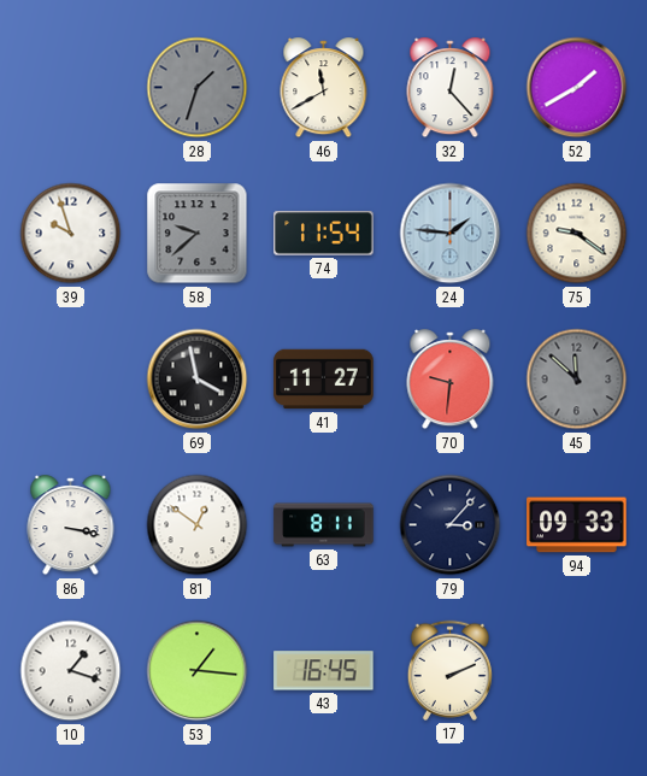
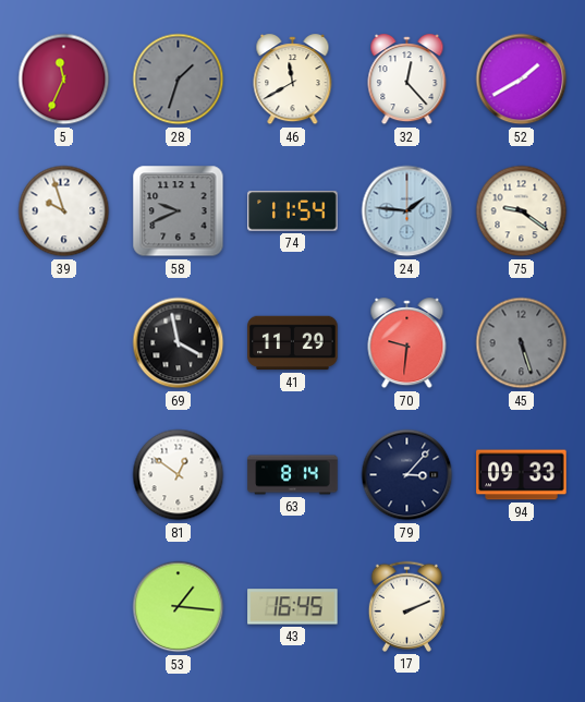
5: none -> 11:34 (64, 80)
58: 9:38 -> 9:41 (179, 211)
41: 11:27 -> 11:29 (293, 343)
45: 11:52 -> 5:27 (522, 343)
86: 3:17 -> none (71, 525)
63: 8:11 -> 8:14 (293, 475)
10: 1:18 -> none (71, 671)
